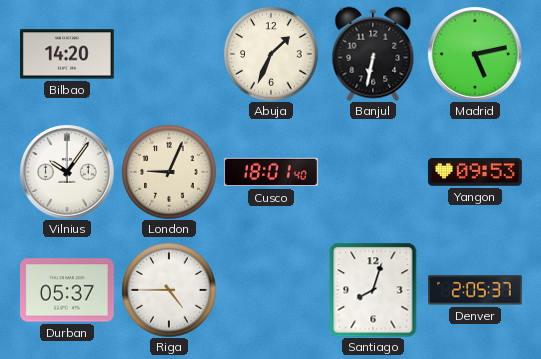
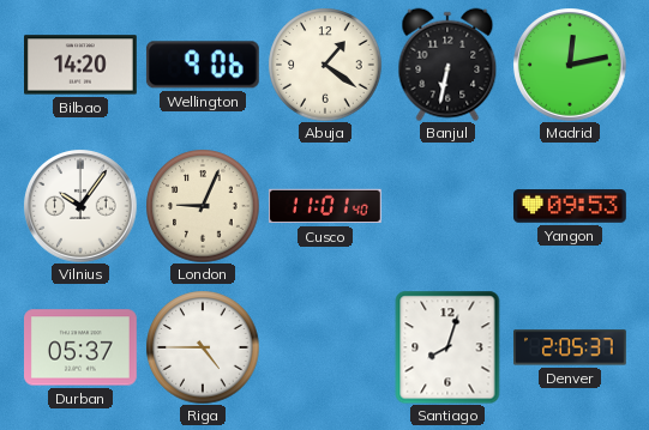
Wellington: none -> 9:06 (203, 65)
Abuja: 1:34 -> 1:21 (325, 65)
Madrid: 5:13 -> 12:13 (570, 65)
Cusco: 18:01 -> 11:01 (326, 206)
